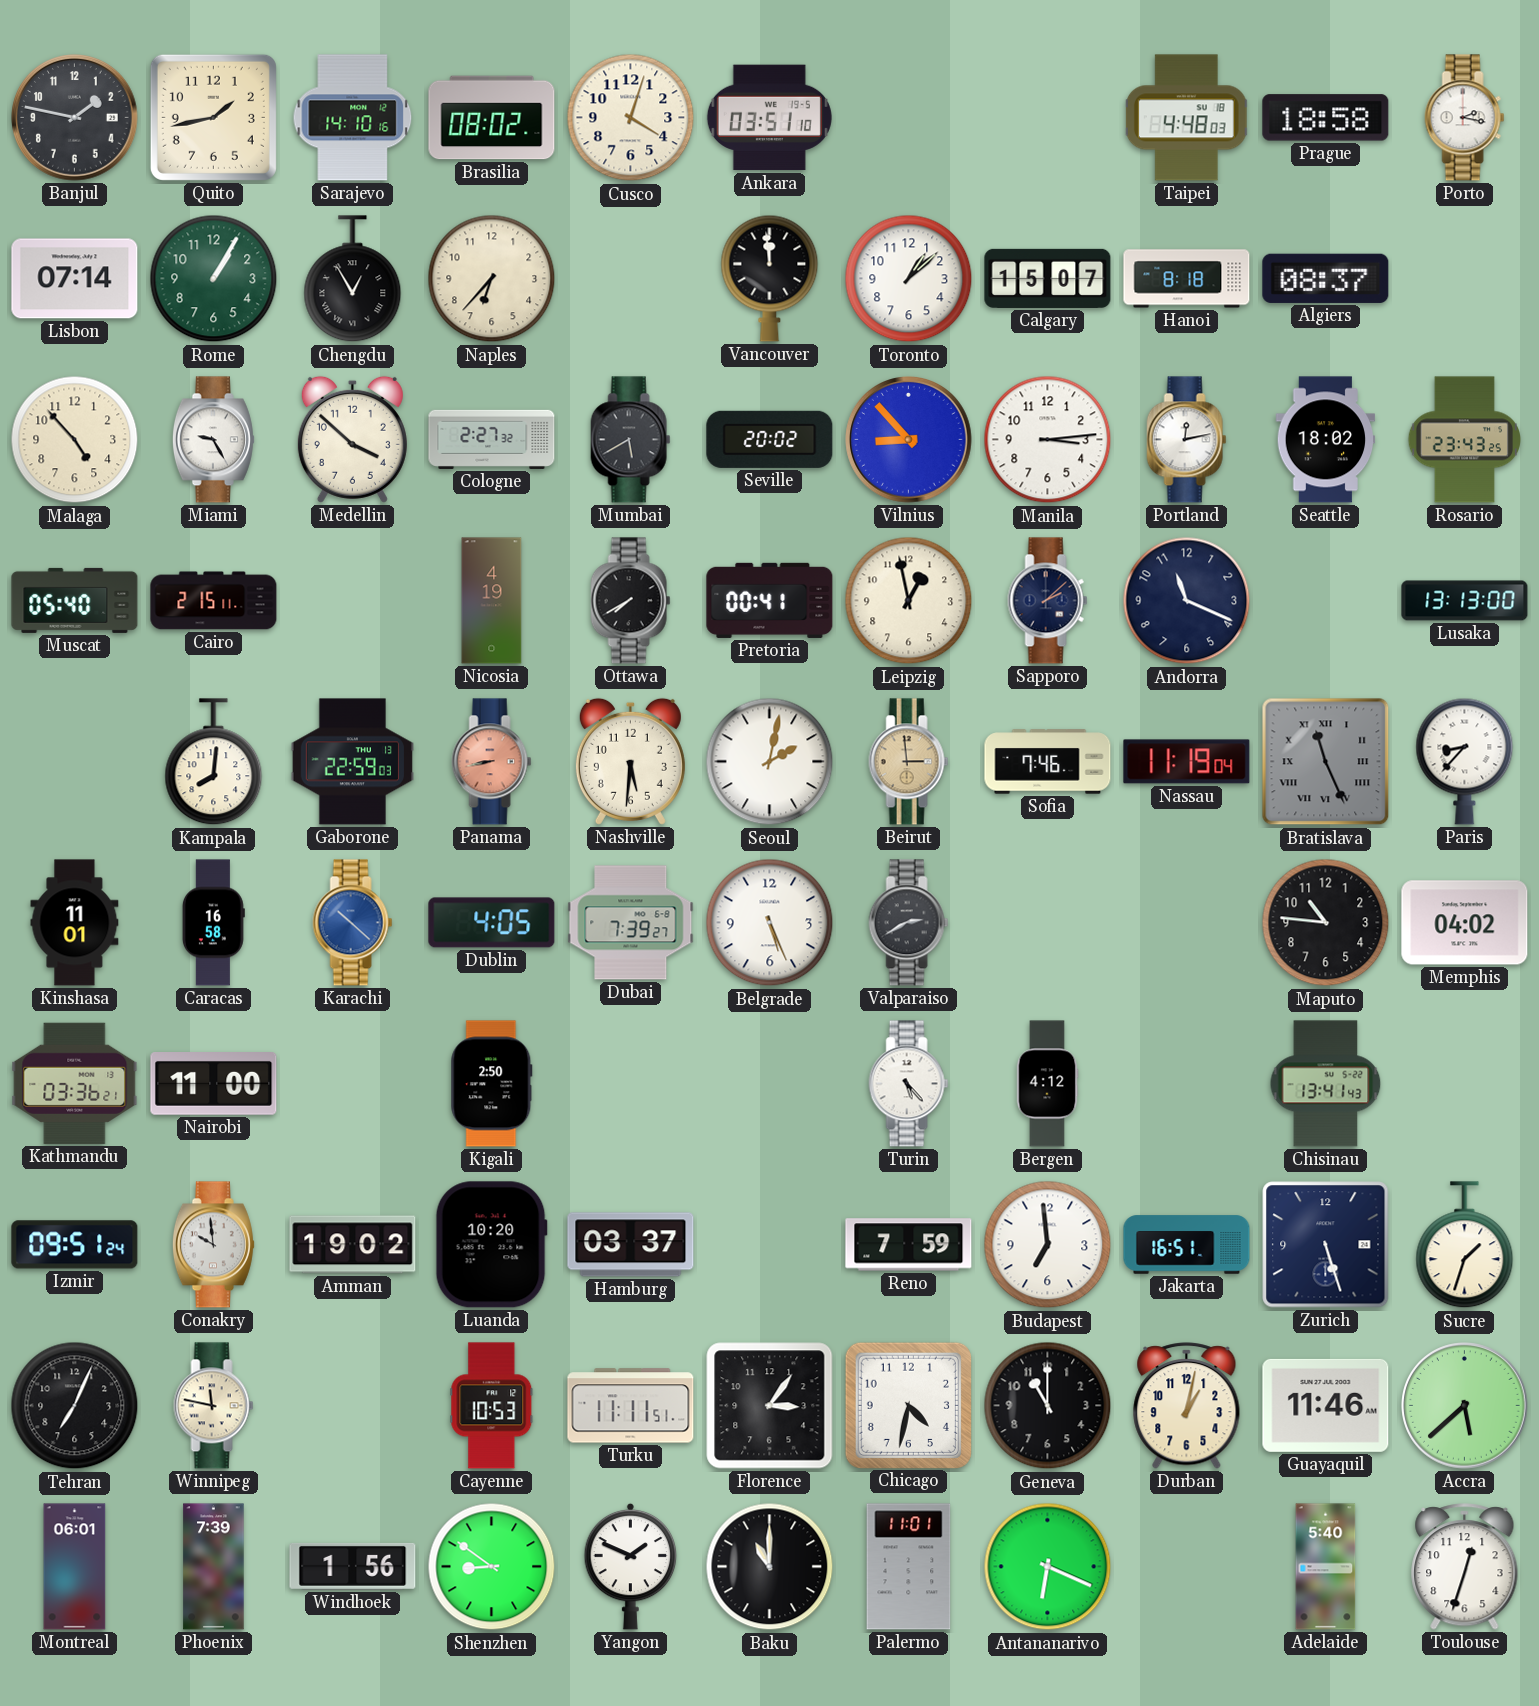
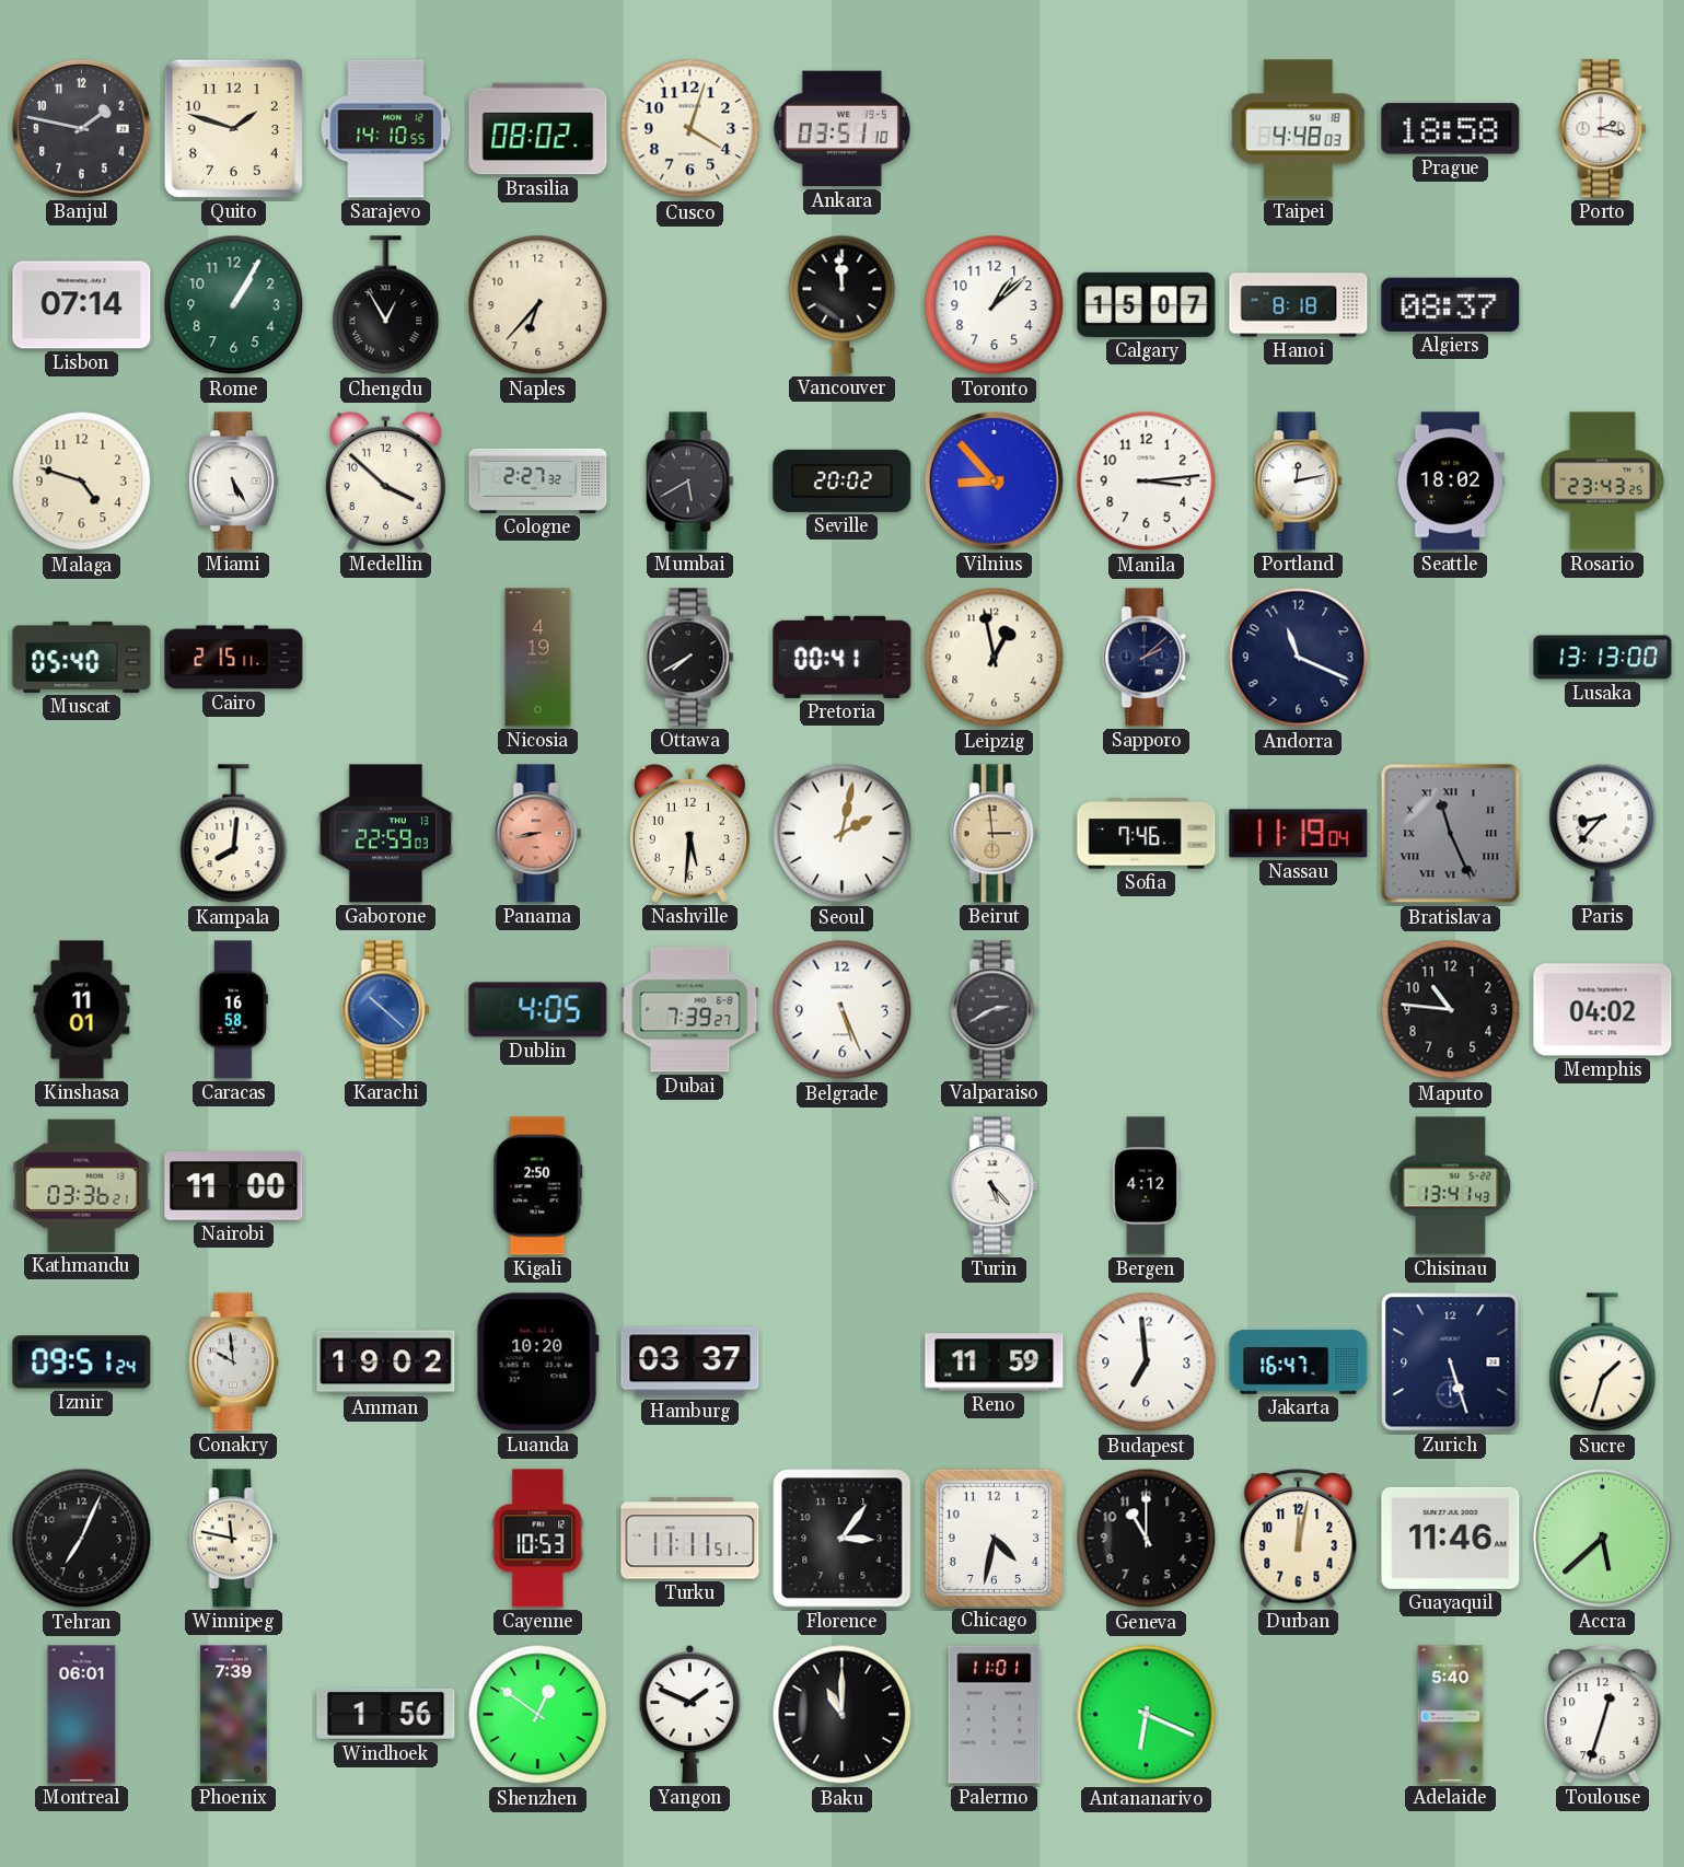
Quito: 1:43 -> 1:48 (233, 128)
Sarajevo: 14:10:16 -> 14:10:55 (386, 129)
Malaga: 4:53 -> 4:48 (82, 482)
Miami: 9:25 -> 5:25 (233, 482)
Reno: 7:59 -> 11:59 (995, 1362)
Jakarta: 16:51 -> 16:47 (1299, 1362)
Durban: 1:02 -> 12:02 (1299, 1539)
Shenzhen: 8:51 -> 12:51 (538, 1715)
